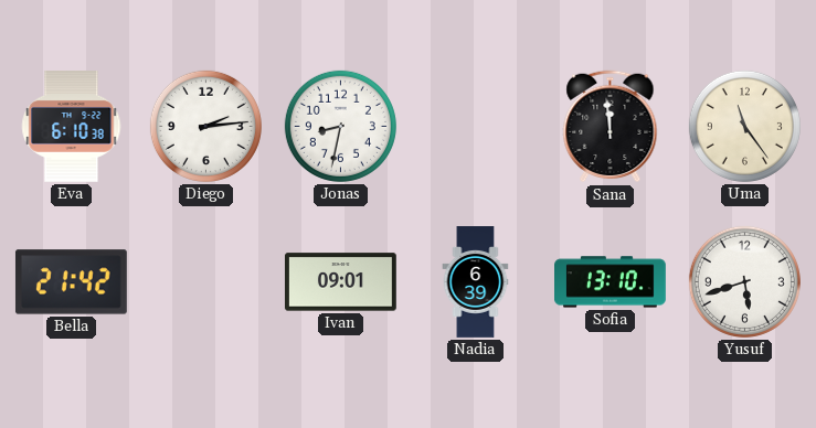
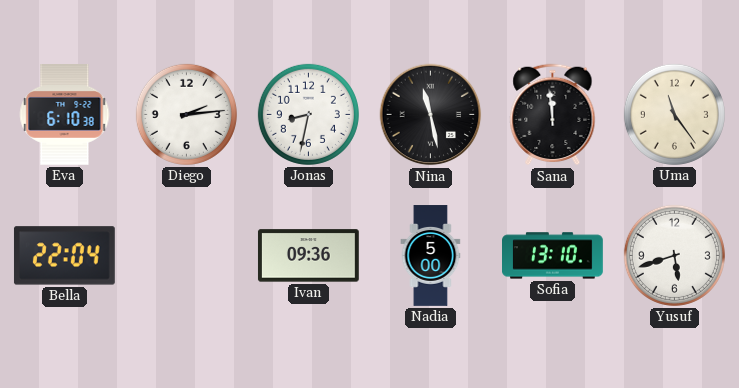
Nina: none -> 11:28 (431, 115)
Bella: 21:42 -> 22:04 (64, 256)
Ivan: 09:01 -> 09:36 (309, 256)
Nadia: 6:39 -> 5:00 (431, 256)
